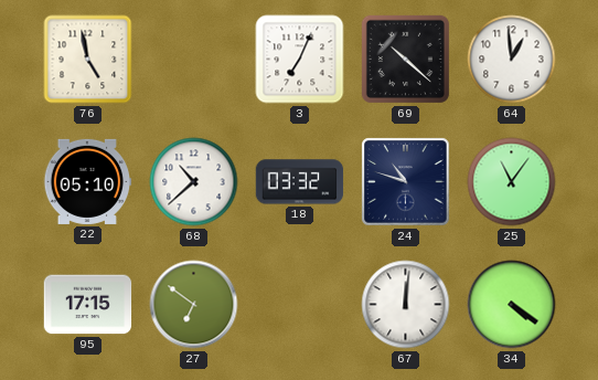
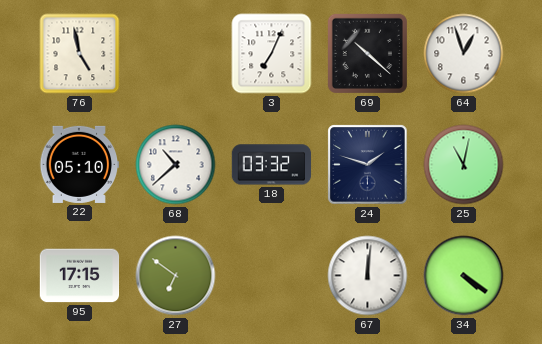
64: 12:59 -> 12:57 (464, 54)
24: 10:48 -> 1:48 (368, 165)
25: 11:06 -> 11:02 (464, 165)
